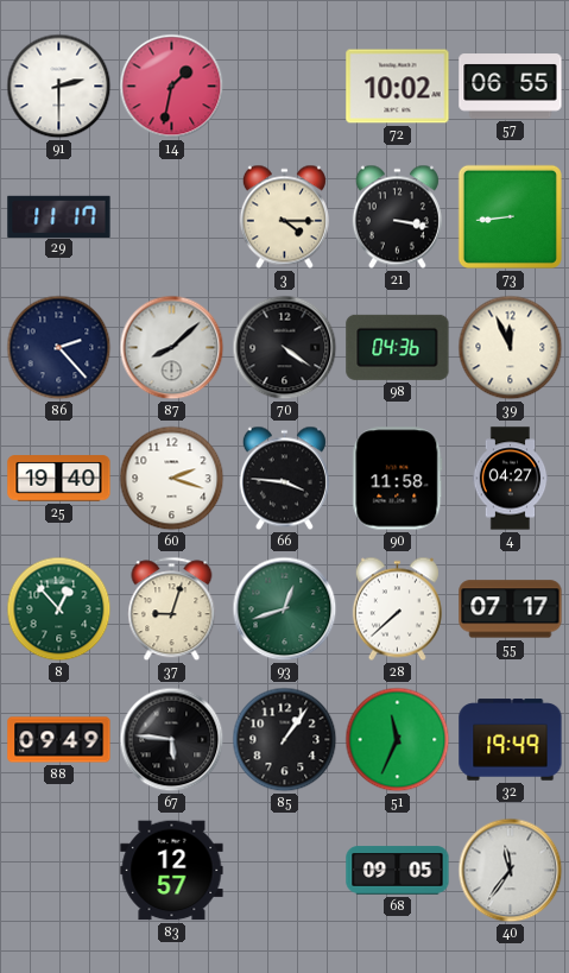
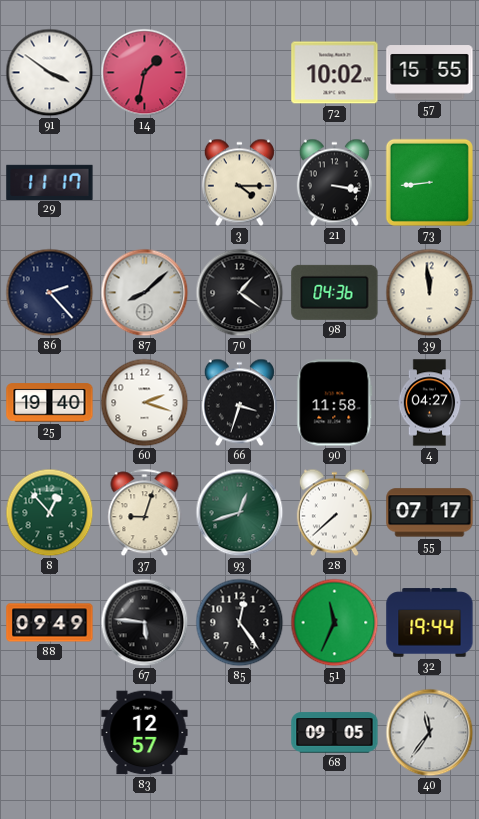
91: 2:30 -> 3:51 (50, 73)
57: 06:55 -> 15:55 (430, 73)
70: 4:21 -> 1:21 (240, 293)
39: 11:56 -> 11:59 (430, 293)
66: 3:46 -> 3:33 (239, 403)
85: 1:06 -> 12:24 (240, 623)
32: 19:49 -> 19:44 (430, 623)
